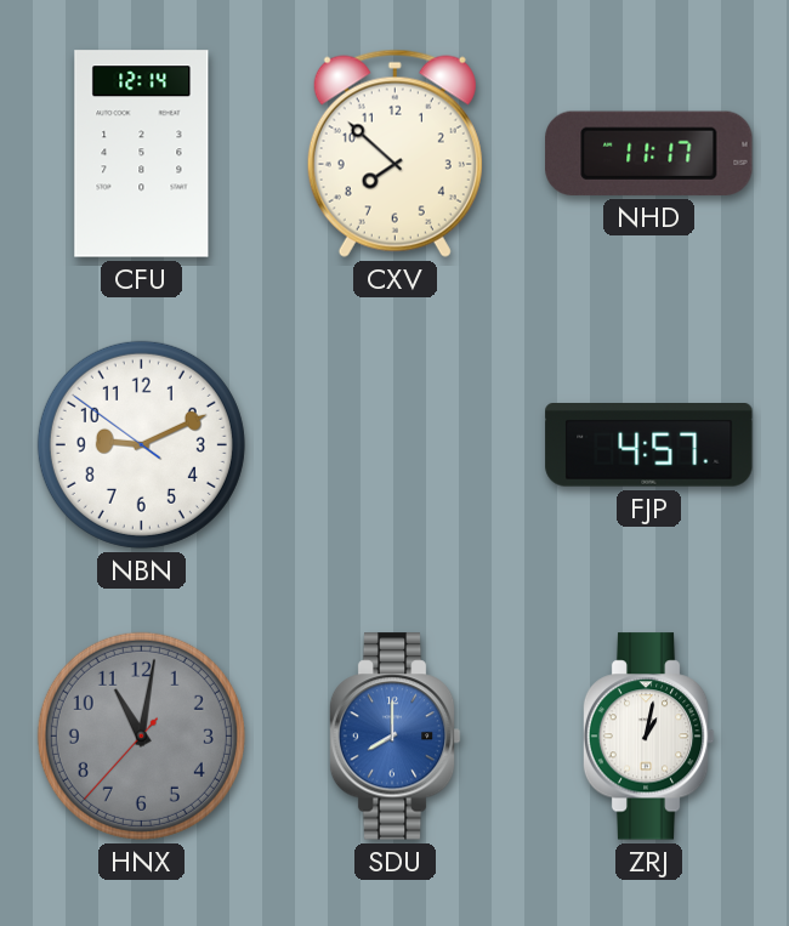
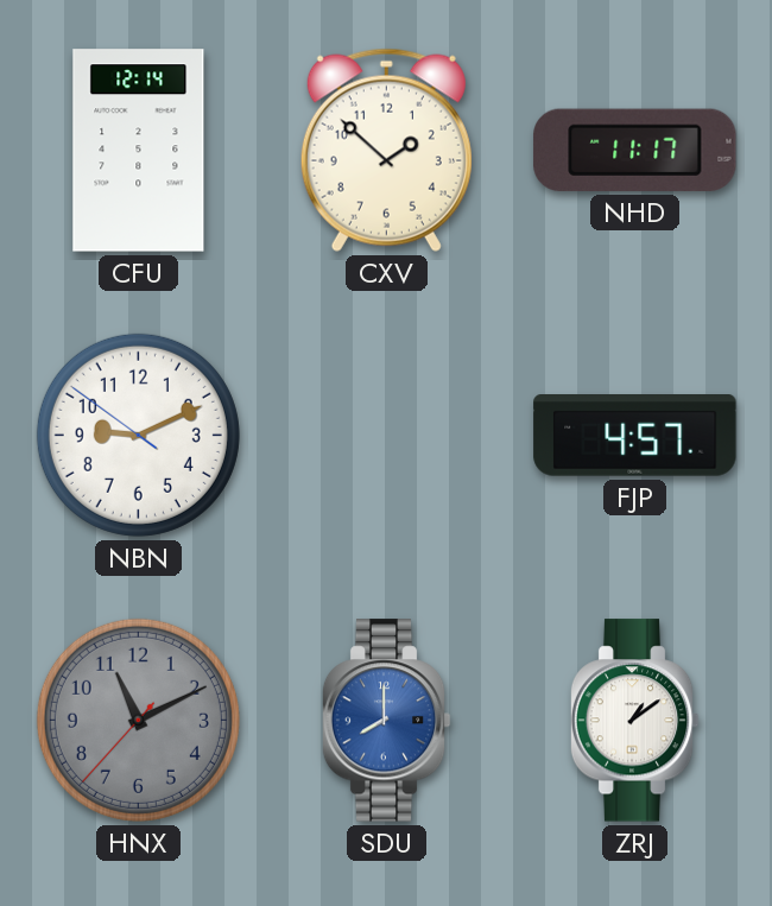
CXV: 7:52 -> 1:52 (386, 150)
HNX: 11:01 -> 11:10 (138, 720)
ZRJ: 1:02 -> 1:09 (634, 721)
